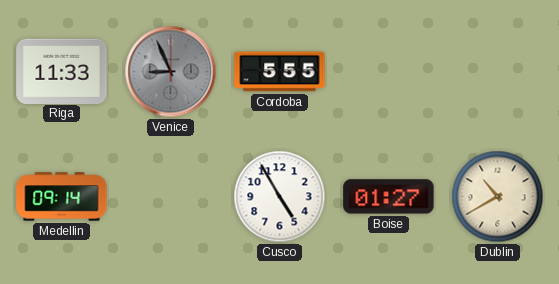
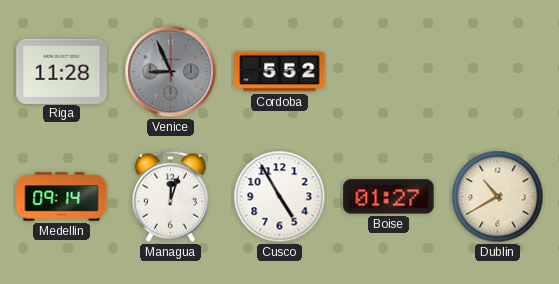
Riga: 11:33 -> 11:28 (62, 71)
Cordoba: 5:55 -> 5:52 (280, 72)
Managua: none -> 12:03 (170, 196)
